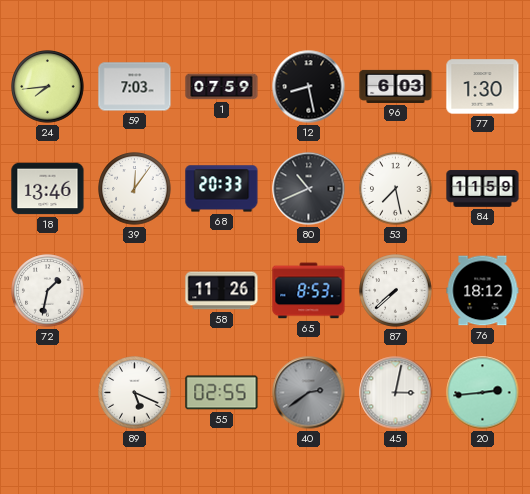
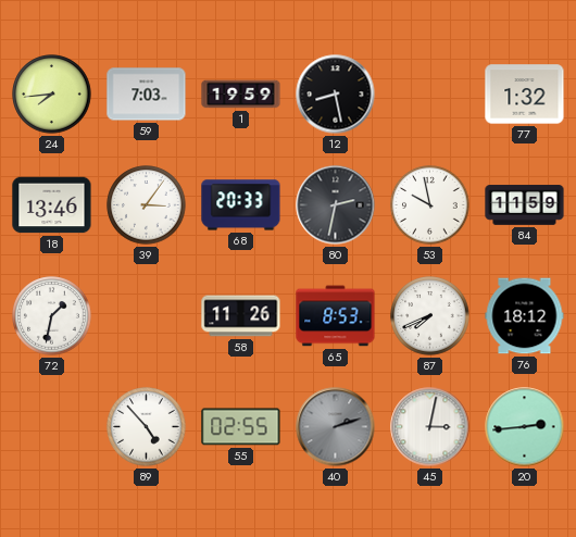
1: 07:59 -> 19:59 (241, 95)
96: 6:03 -> none (396, 86)
77: 1:30 -> 1:32 (525, 95)
39: 12:06 -> 3:06 (147, 205)
80: 10:41 -> 2:32 (336, 205)
53: 7:28 -> 9:58 (430, 205)
87: 7:38 -> 7:41 (430, 316)
89: 5:19 -> 4:53 (147, 427)
40: 2:39 -> 2:12 (336, 427)
